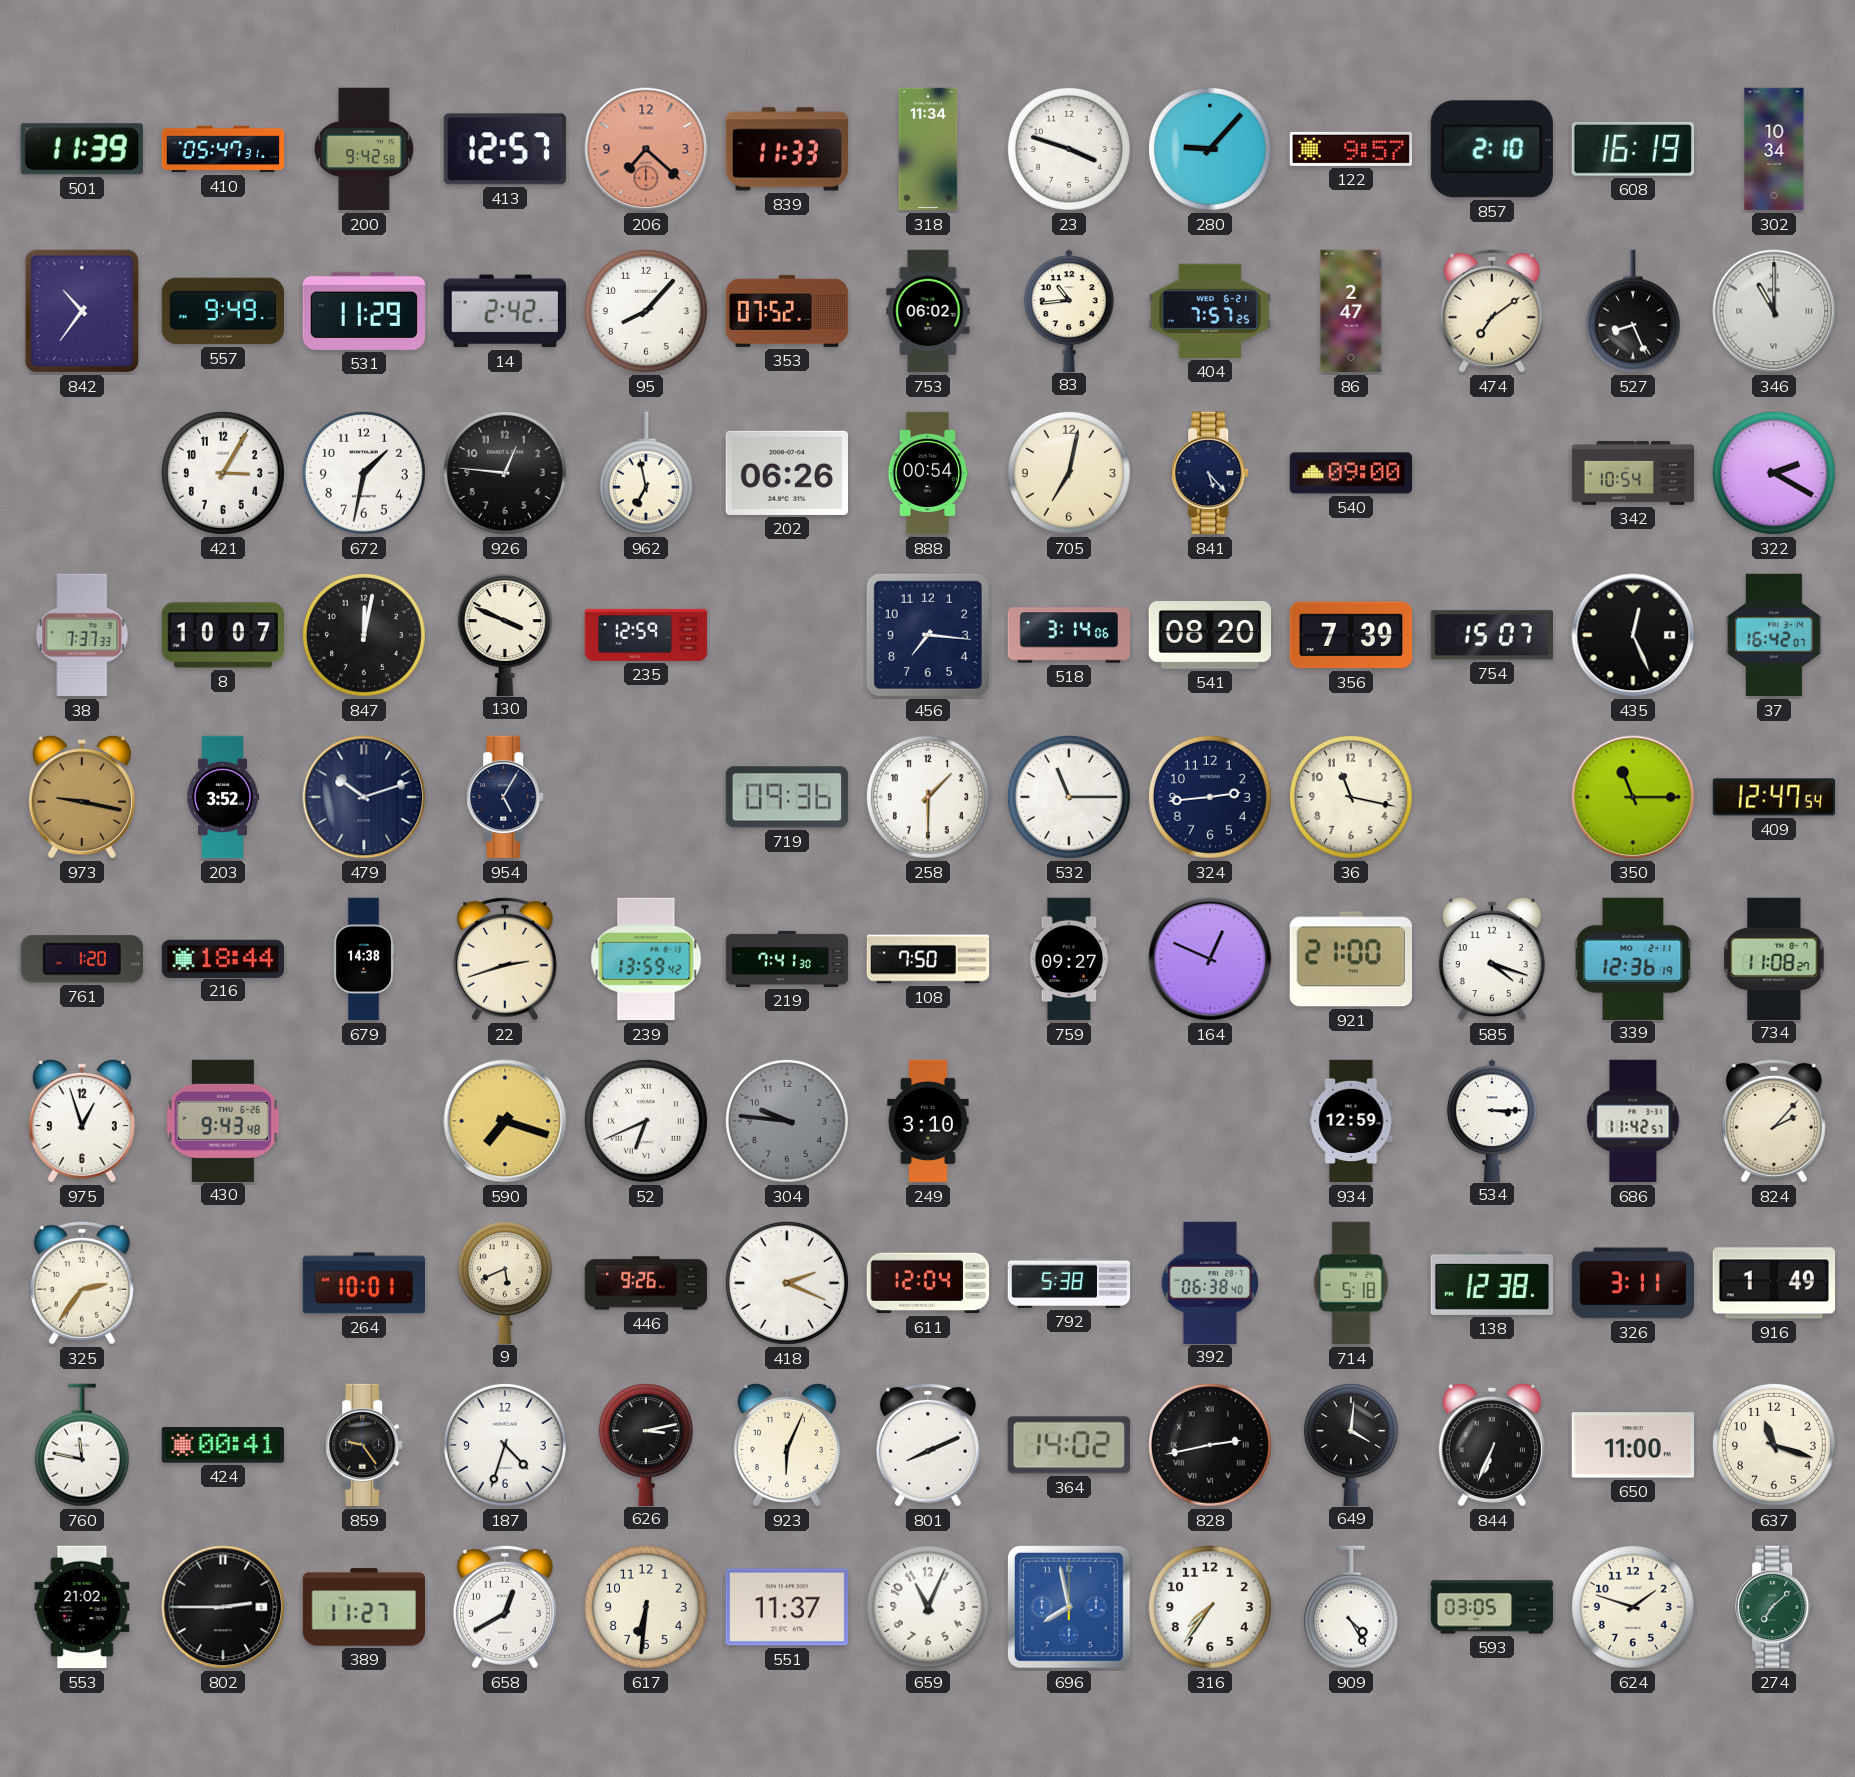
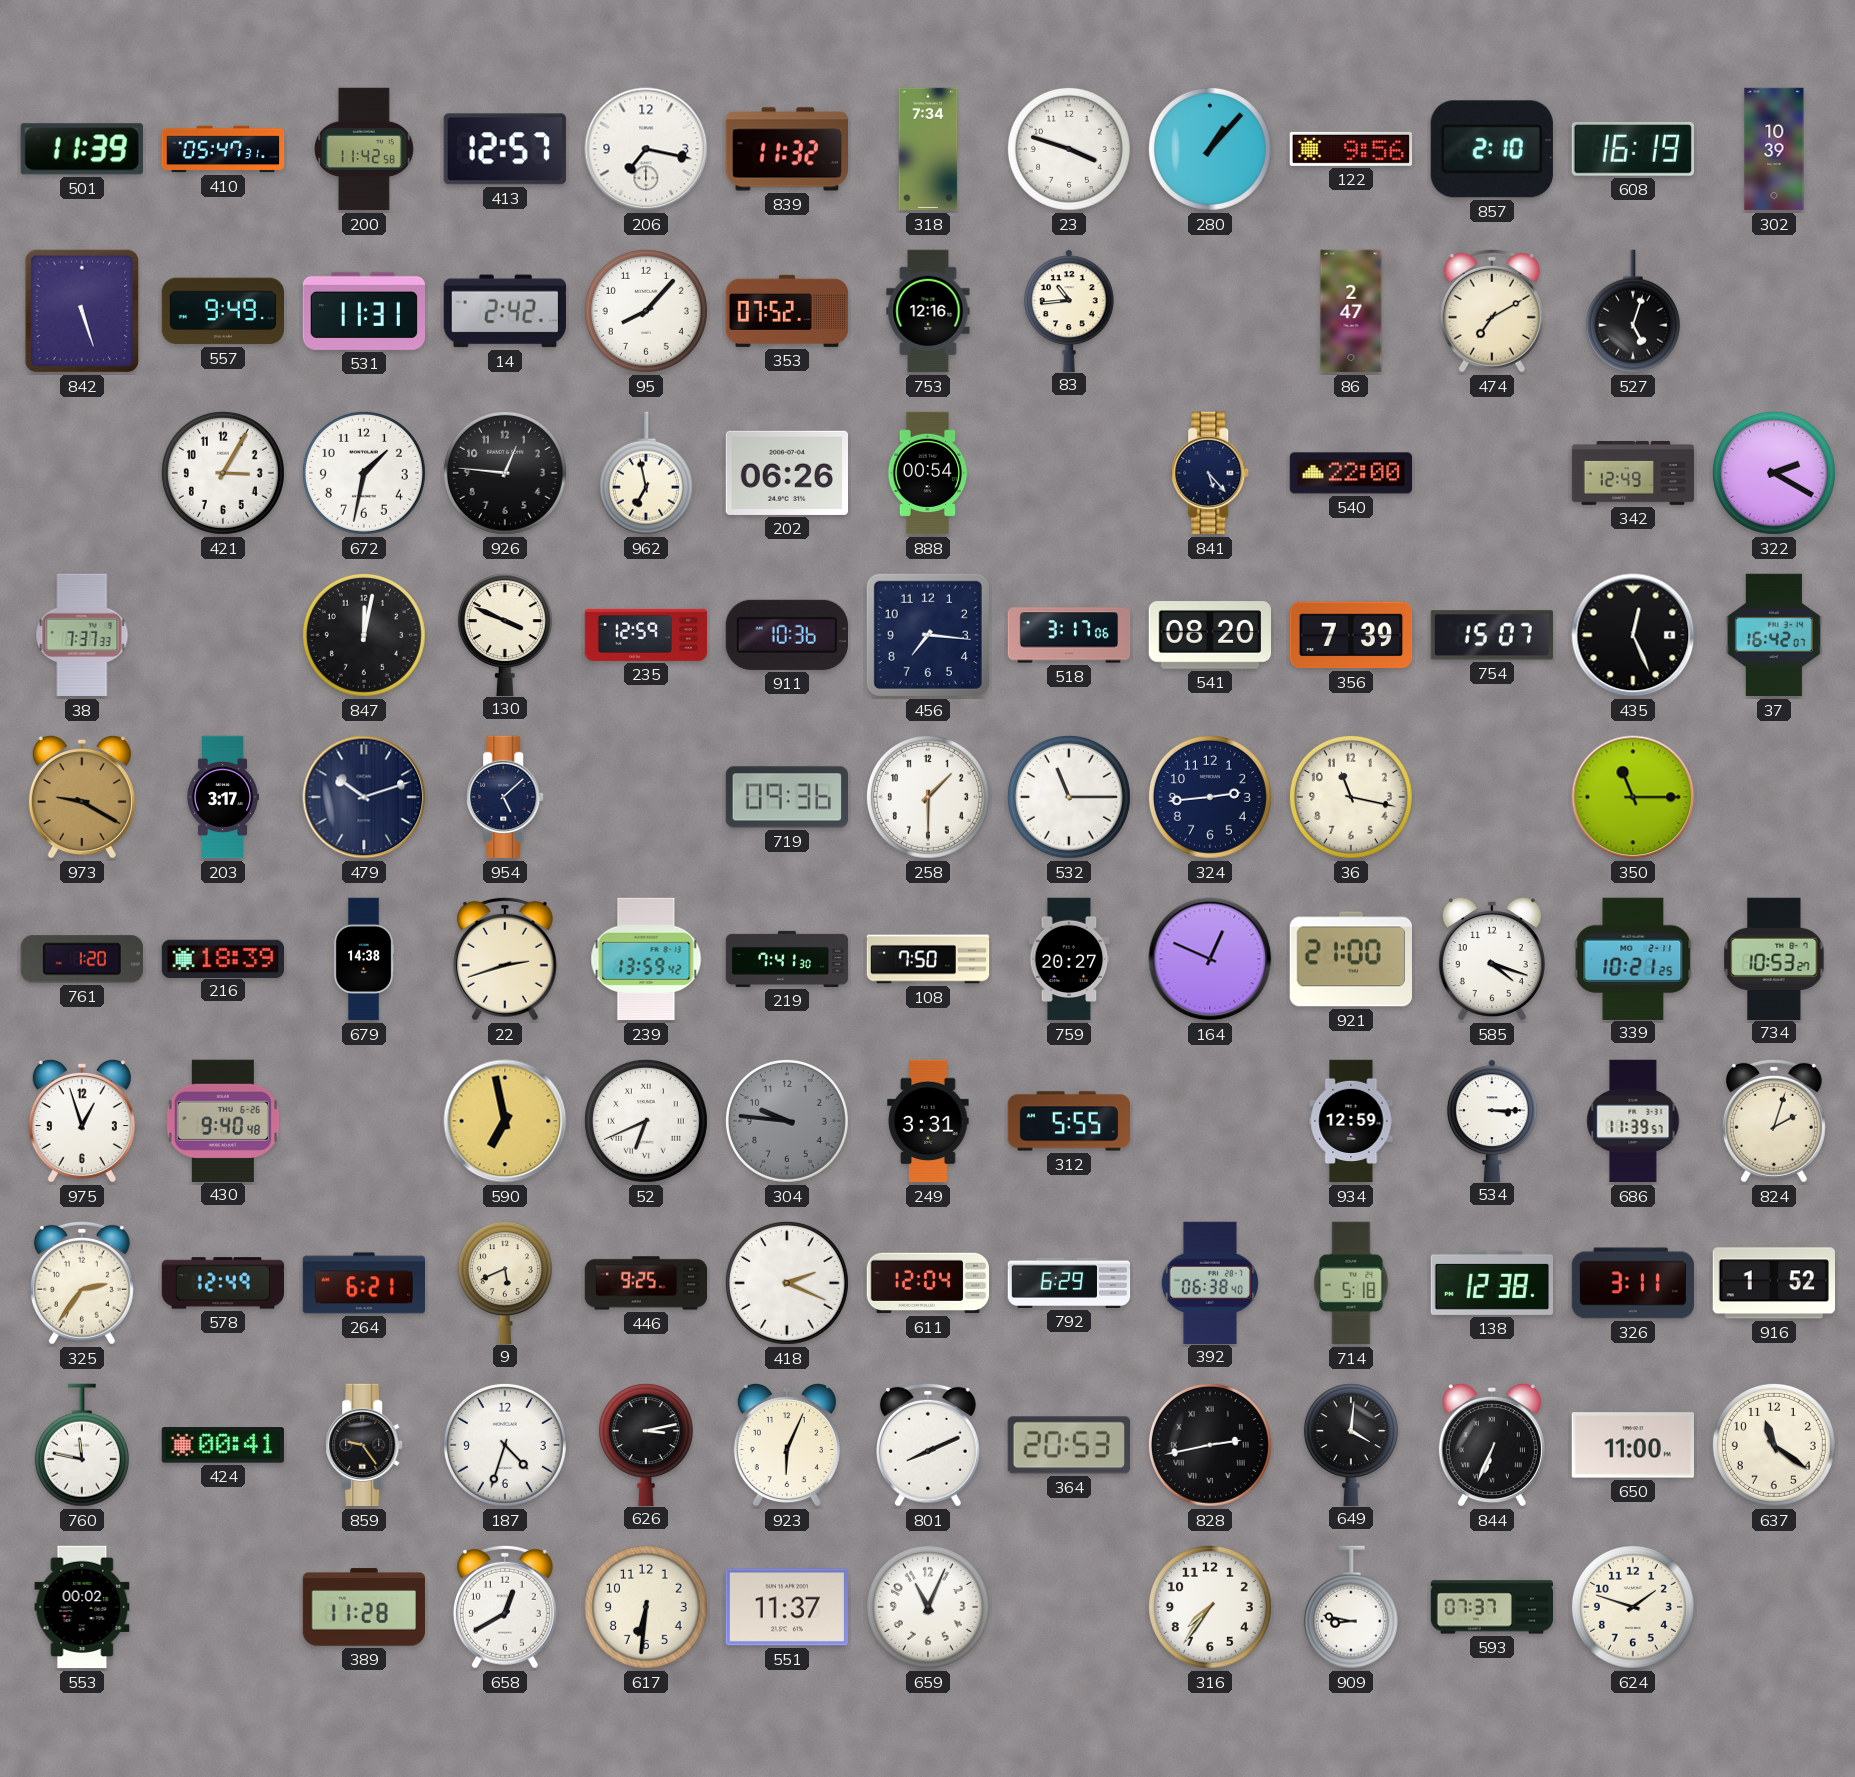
200: 9:42 -> 11:42 (365, 149)
206: 7:22 -> 7:17 (646, 149)
206 dial: salmon -> white (646, 149)
839: 11:33 -> 11:32 (786, 149)
318: 11:34 -> 7:34 (928, 149)
280: 9:07 -> 1:07 (1210, 149)
122: 9:57 -> 9:56 (1350, 149)
302: 10:34 -> 10:39 (1774, 149)
842: 10:36 -> 5:27 (82, 311)
531: 11:29 -> 11:31 (363, 311)
753: 06:02 -> 12:16 (928, 311)
404: 7:57 -> none (1209, 311)
474: 7:09 -> 7:10 (1492, 311)
527: 8:26 -> 5:03 (1633, 311)
346: 11:00 -> none (1774, 311)
705: 7:02 -> none (1069, 473)
540: 09:00 -> 22:00 (1351, 473)
342: 10:54 -> 12:49 (1633, 474)
8: 10:07 -> none (223, 635)
911: none -> 10:36 (787, 635)
518: 3:14 -> 3:17 (1069, 635)
973: 9:17 -> 9:20 (82, 797)
203: 3:52 -> 3:17 (222, 797)
954: 5:05 -> 5:08 (506, 797)
409: 12:47 -> none (1774, 797)
216: 18:44 -> 18:39 (222, 958)
759: 09:27 -> 20:27 (1069, 959)
339: 12:36 -> 10:21 (1633, 958)
734: 11:08 -> 10:53 (1774, 958)
430: 9:43 -> 9:40 (223, 1120)
590: 7:18 -> 6:58 (505, 1121)
249: 3:10 -> 3:31 (928, 1121)
312: none -> 5:55 (1069, 1121)
686: 11:42 -> 11:39 (1633, 1121)
824: 2:07 -> 2:03 (1774, 1121)
578: none -> 12:49 (223, 1283)
264: 10:01 -> 6:21 (363, 1283)
446: 9:26 -> 9:25 (646, 1283)
792: 5:38 -> 6:29 (1069, 1283)
916: 1:49 -> 1:52 (1773, 1283)
364: 14:02 -> 20:53 (1068, 1445)
637: 11:18 -> 11:21 (1774, 1445)
553: 21:02 -> 00:02 (82, 1607)
802: 2:45 -> none (223, 1607)
389: 11:27 -> 11:28 (364, 1607)
696: 7:58 -> none (1070, 1608)
909: 4:25 -> 8:47 (1351, 1607)
593: 03:05 -> 07:37 (1492, 1607)
274: 7:08 -> none (1775, 1607)
